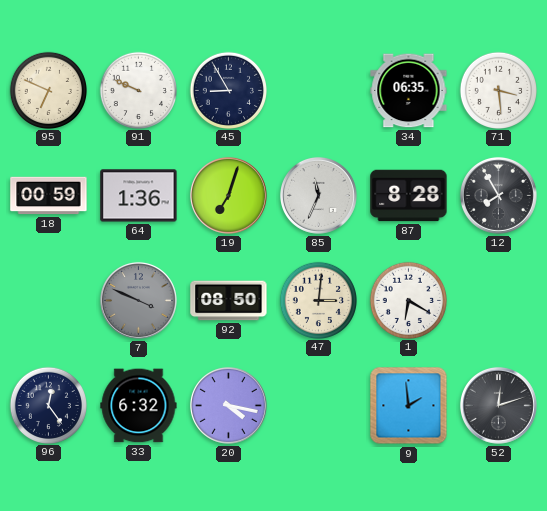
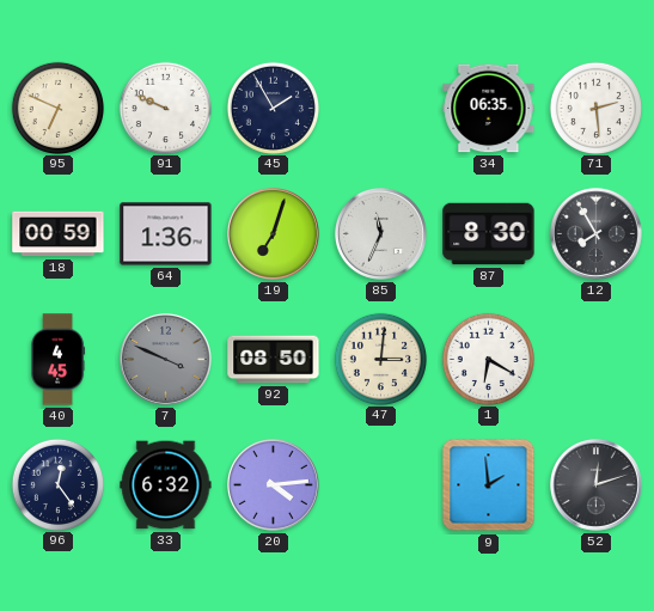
45: 8:55 -> 1:55 (273, 108)
71: 3:29 -> 2:29 (595, 108)
87: 8:28 -> 8:30 (489, 234)
40: none -> 4:45 (59, 360)
20: 4:17 -> 4:14 (273, 484)
